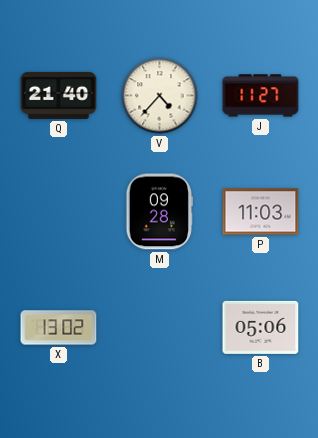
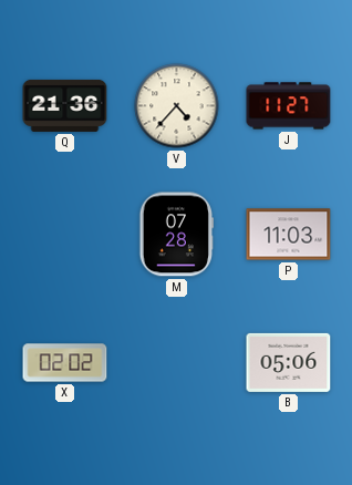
Q: 21:40 -> 21:36 (65, 105)
M: 09:28 -> 07:28 (176, 235)
X: 13:02 -> 02:02 (65, 363)
